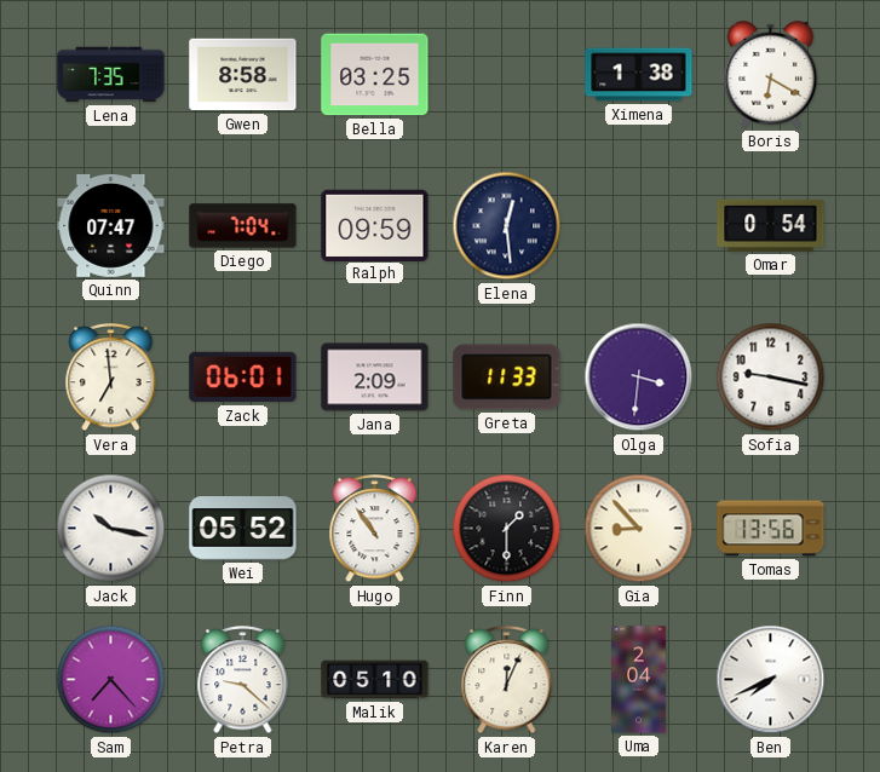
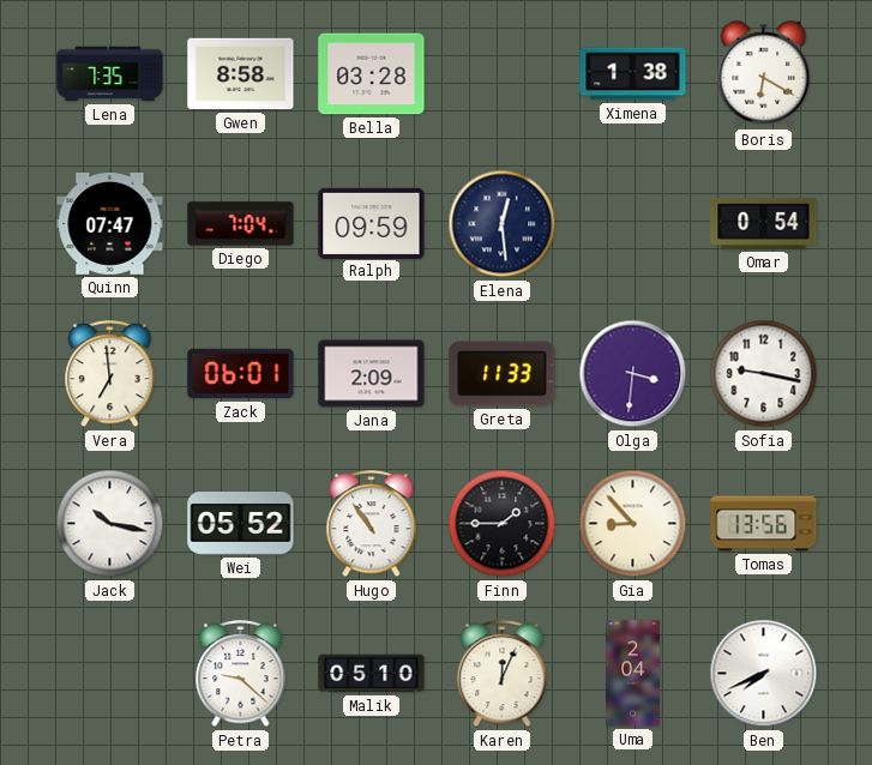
Bella: 03:25 -> 03:28 (372, 74)
Finn: 1:30 -> 1:45 (503, 524)
Sam: 7:23 -> none (111, 680)
